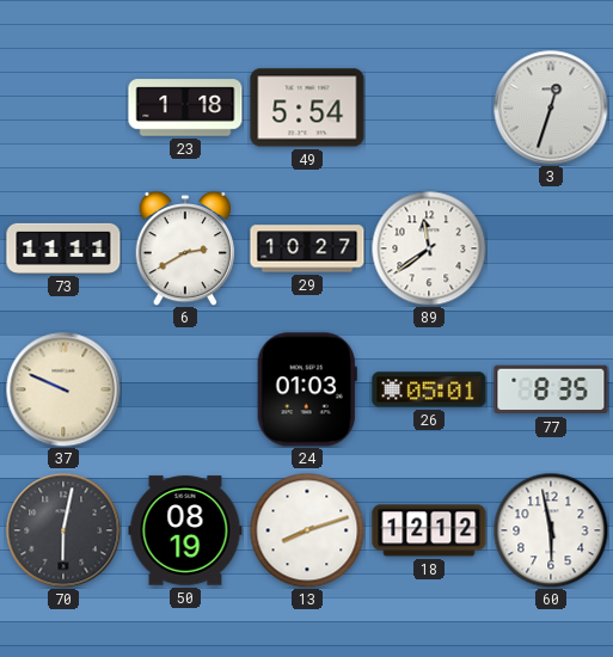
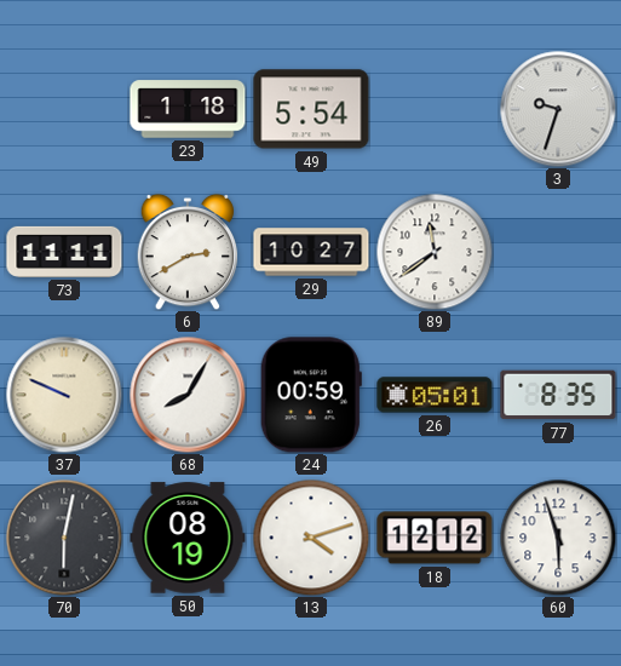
3: 12:33 -> 9:33 (558, 109)
68: none -> 8:05 (188, 395)
24: 01:03 -> 00:59 (311, 395)
13: 8:12 -> 4:12 (311, 538)
60: 5:58 -> 5:57 (558, 538)
